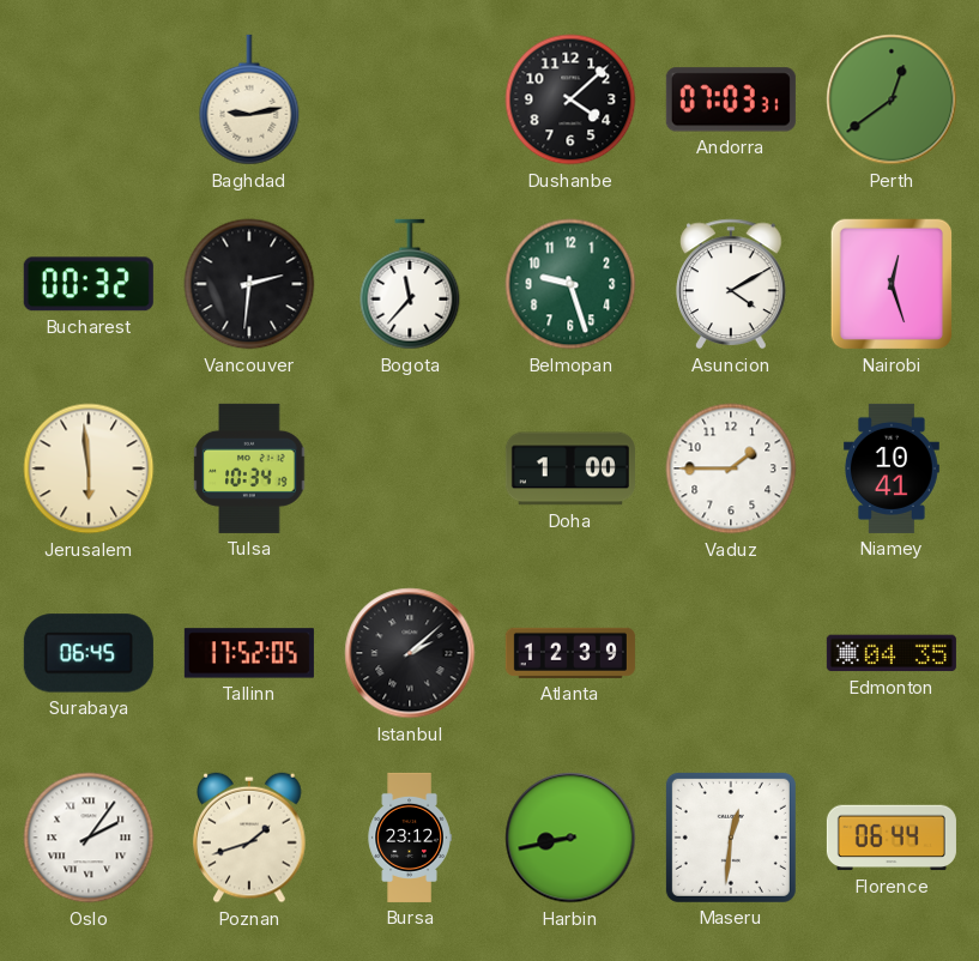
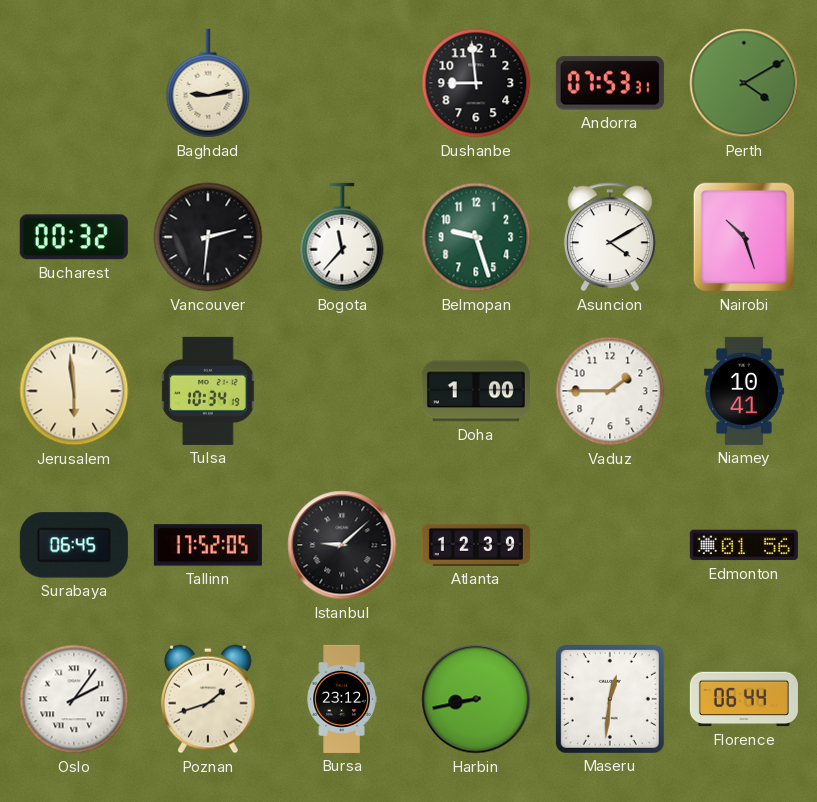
Dushanbe: 4:08 -> 8:59 (476, 83)
Andorra: 07:03 -> 07:53 (610, 83)
Perth: 12:39 -> 4:10 (744, 83)
Nairobi: 12:27 -> 10:27 (743, 237)
Istanbul: 2:08 -> 9:08 (342, 545)
Edmonton: 04:35 -> 01:56 (744, 545)
